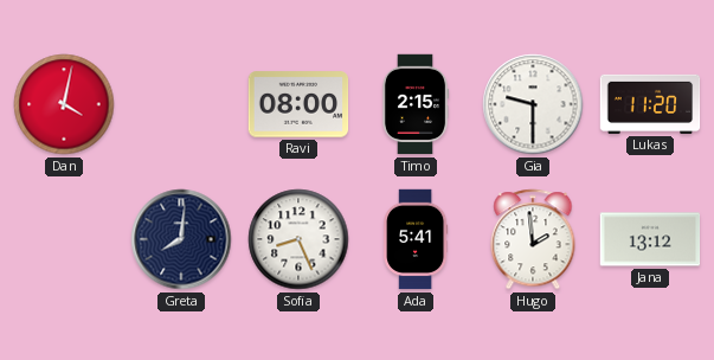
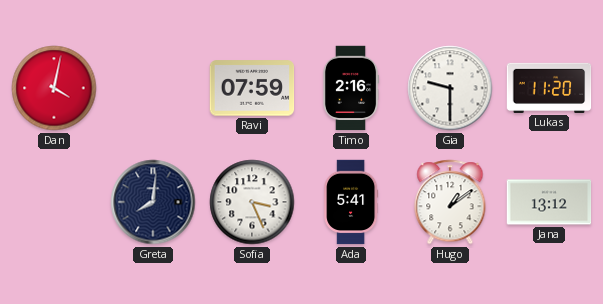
Ravi: 08:00 -> 07:59 (252, 88)
Timo: 2:15 -> 2:16 (351, 88)
Sofia: 8:26 -> 3:26 (252, 202)
Hugo: 1:59 -> 1:09 (450, 202)
